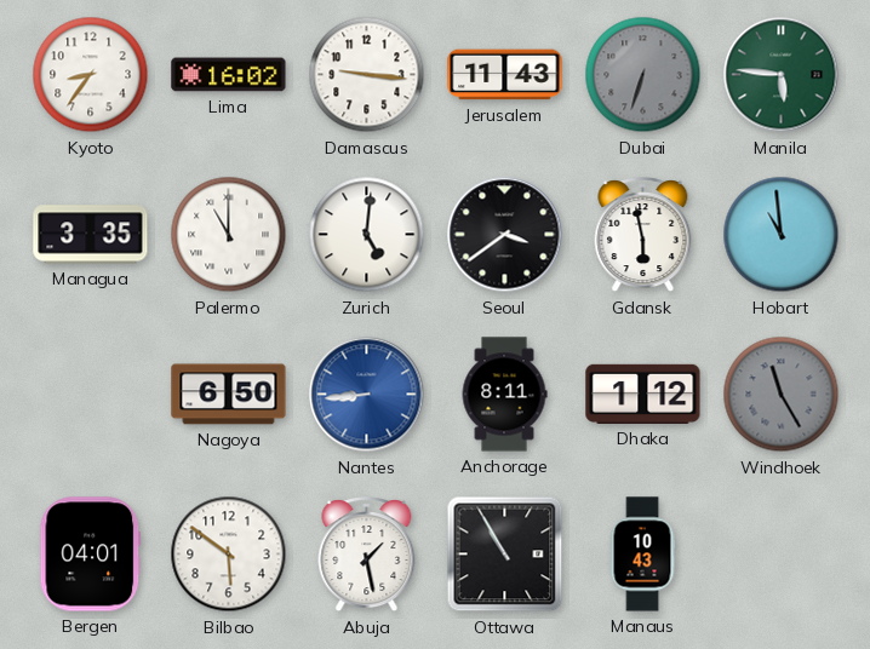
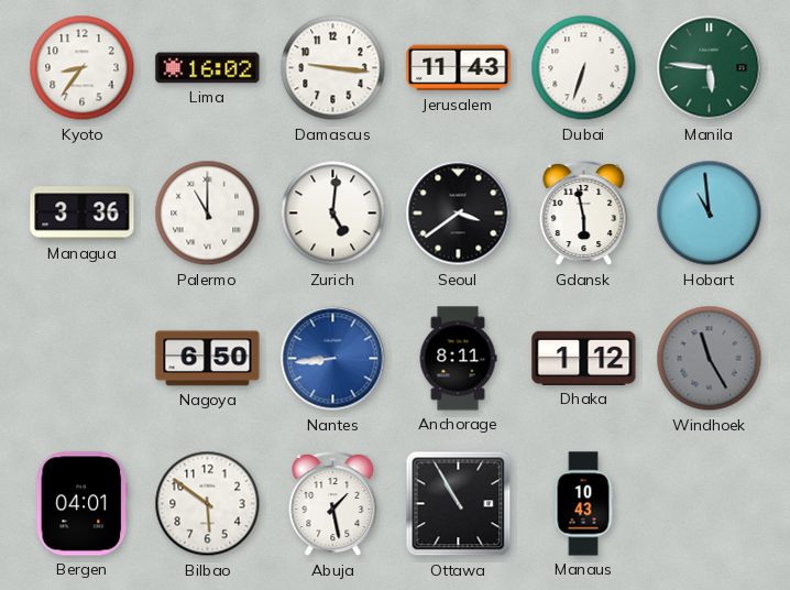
Dubai dial: grey -> white (584, 68)
Managua: 3:35 -> 3:36 (83, 214)
